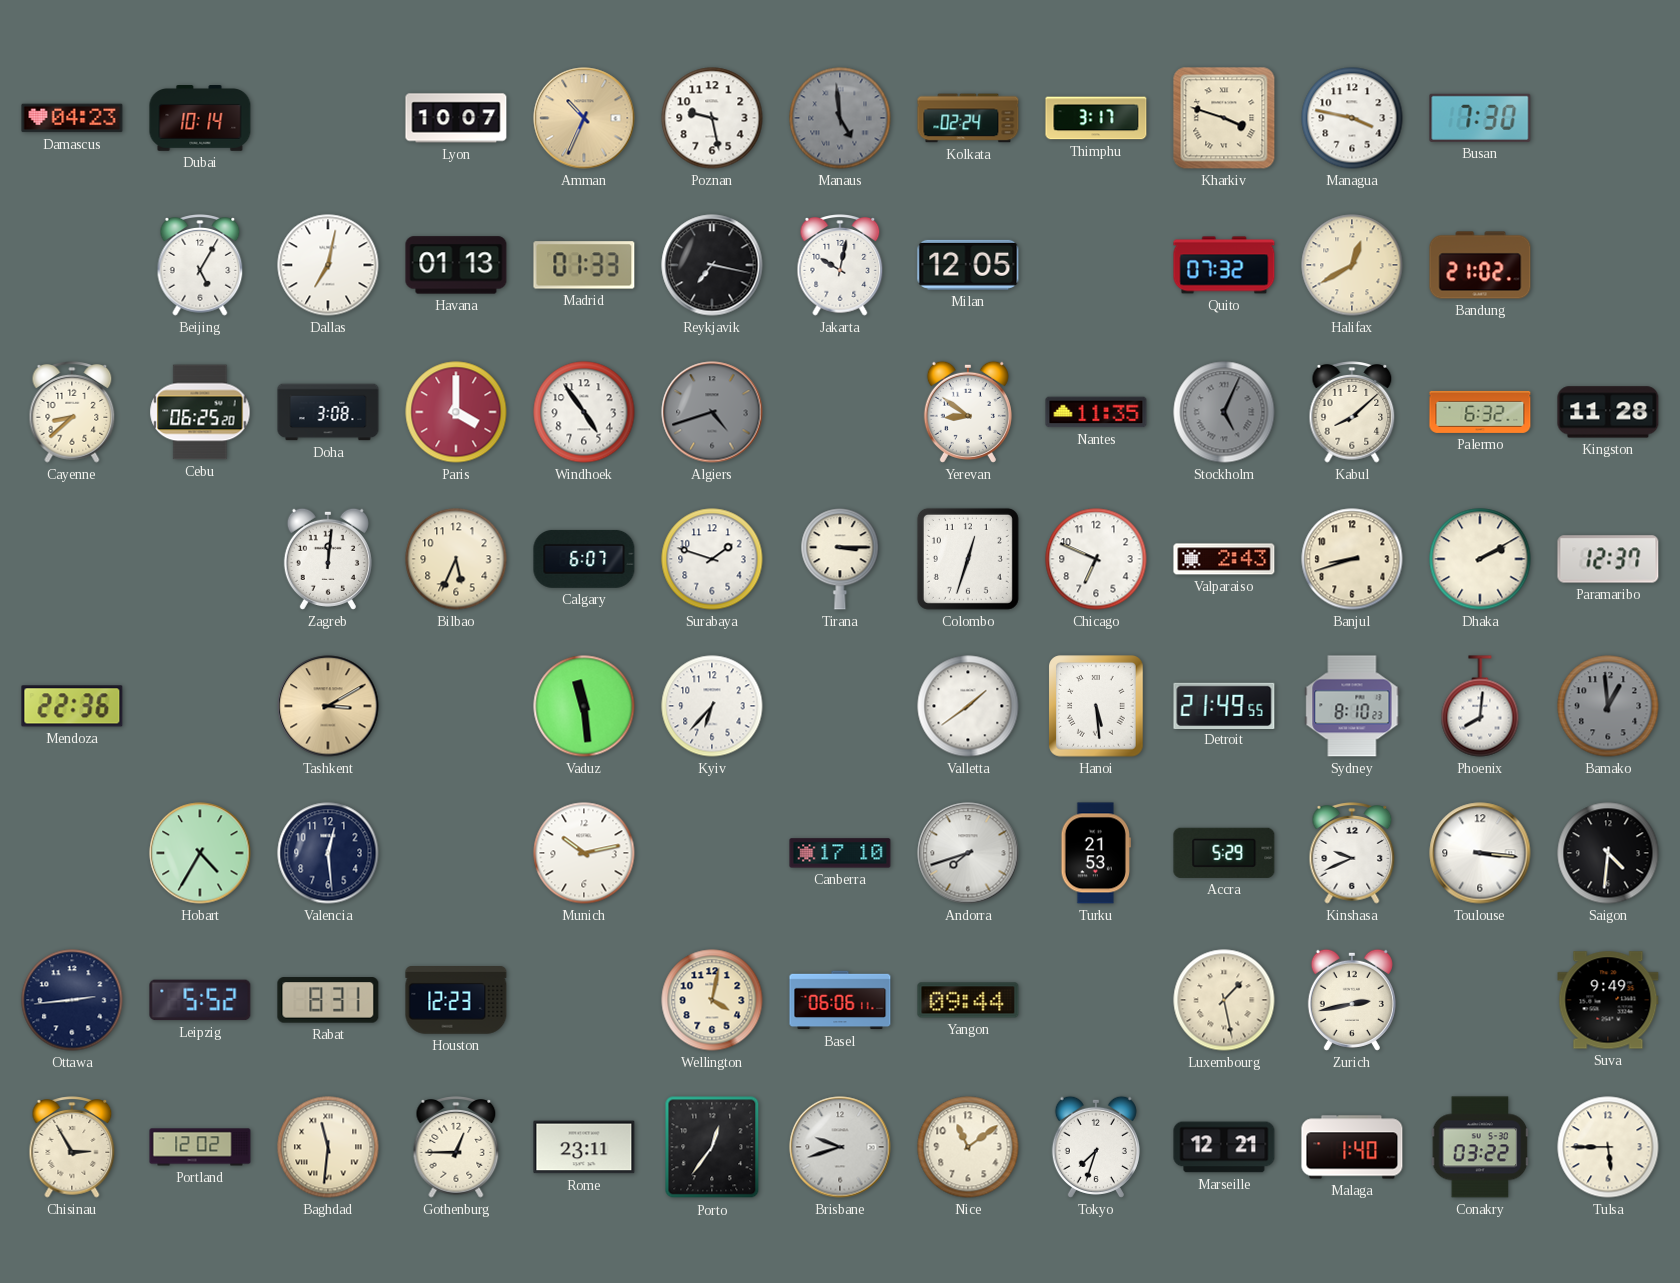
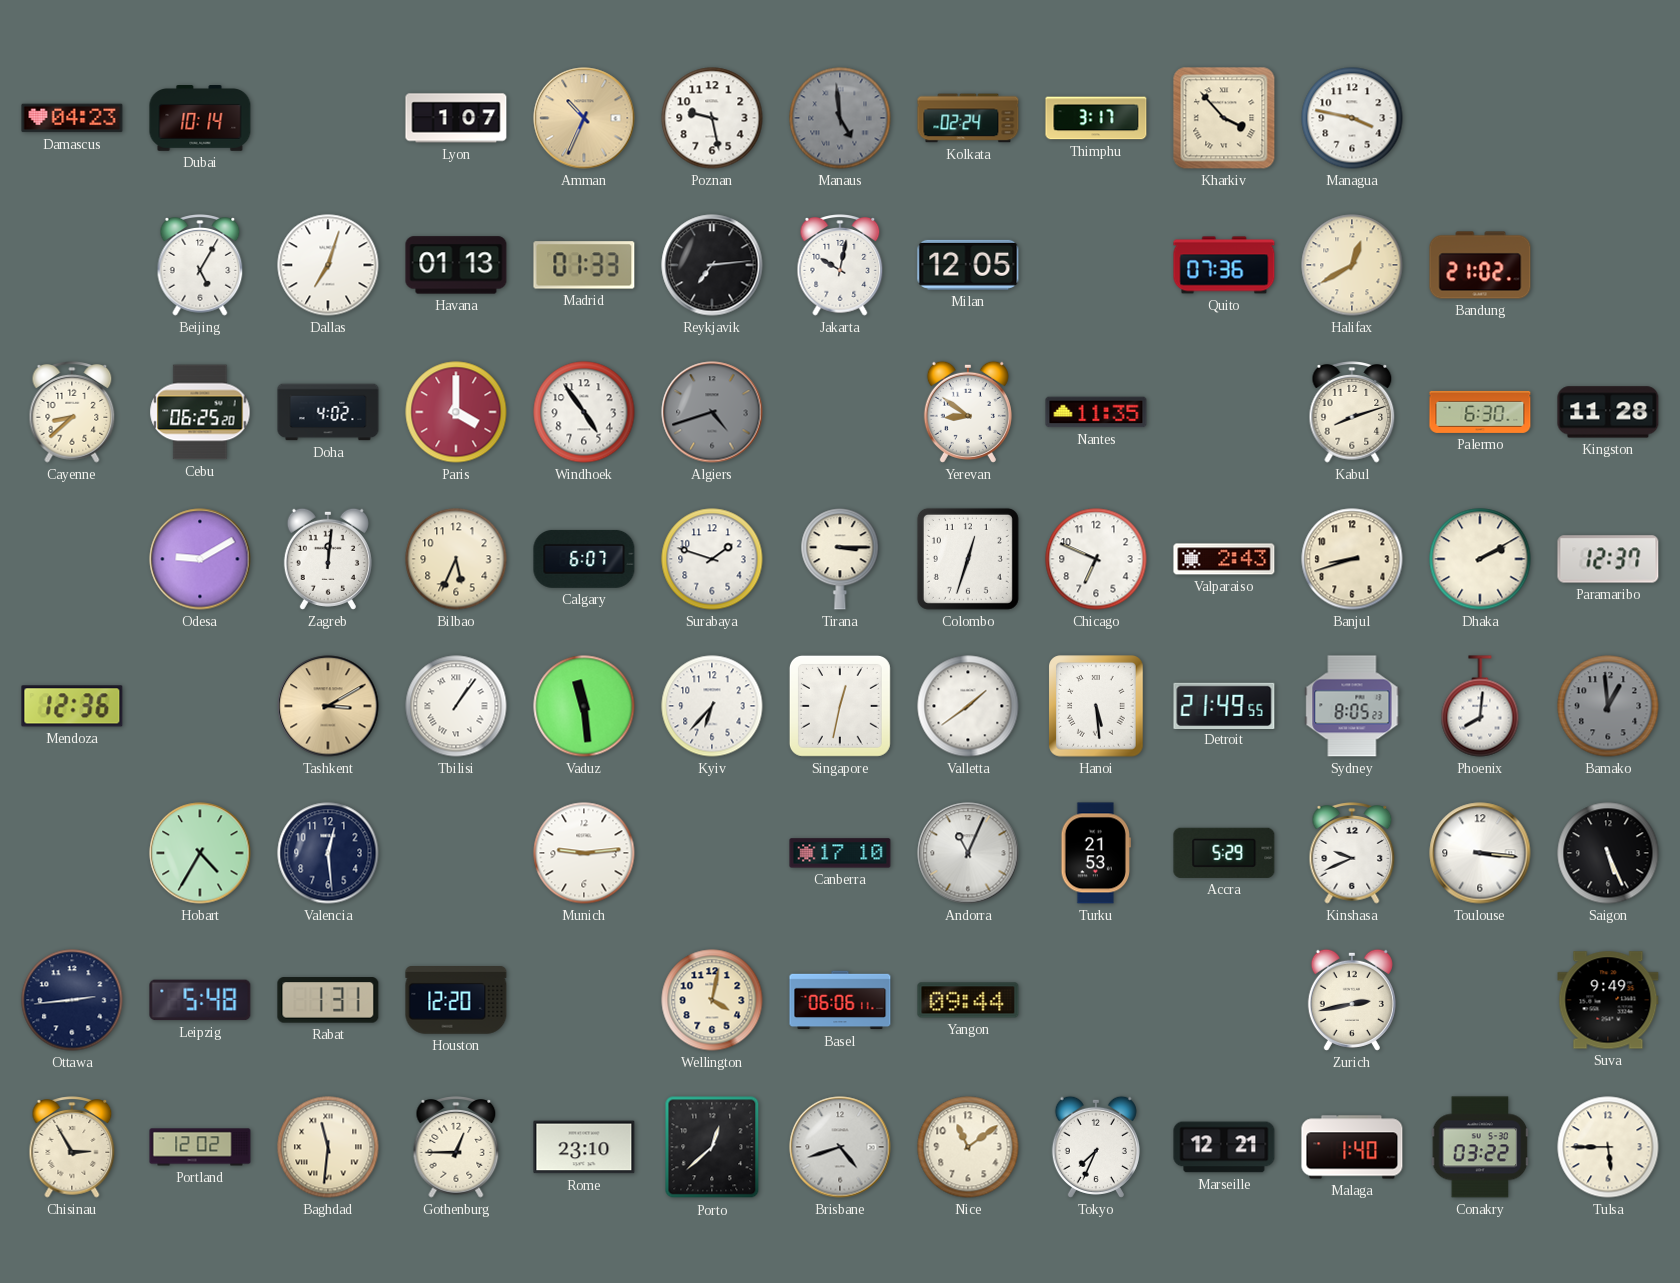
Lyon: 10:07 -> 1:07 (456, 118)
Kharkiv: 3:48 -> 3:53 (1224, 118)
Busan: 7:30 -> none (1480, 118)
Dallas: 7:02 -> 7:03 (328, 265)
Reykjavik: 7:17 -> 7:14 (712, 265)
Quito: 07:32 -> 07:36 (1224, 265)
Doha: 3:08 -> 4:02 (328, 412)
Stockholm: 5:04 -> none (1224, 412)
Kabul: 8:08 -> 8:12 (1352, 412)
Palermo: 6:32 -> 6:30 (1480, 412)
Odesa: none -> 9:10 (200, 559)
Mendoza: 22:36 -> 12:36 (72, 706)
Tbilisi: none -> 1:06 (456, 706)
Singapore: none -> 12:32 (840, 706)
Sydney: 8:10 -> 8:05 (1352, 706)
Munich: 10:13 -> 9:14 (584, 853)
Andorra: 7:42 -> 11:04 (968, 853)
Saigon: 4:31 -> 5:26 (1608, 853)
Leipzig: 5:52 -> 5:48 (200, 1000)
Rabat: 8:31 -> 1:31 (328, 1000)
Houston: 12:23 -> 12:20 (456, 1001)
Luxembourg: 1:28 -> none (1224, 1000)
Rome: 23:11 -> 23:10 (584, 1147)
Porto: 12:36 -> 12:38 (712, 1147)
Brisbane: 9:42 -> 4:42 (840, 1147)
Tokyo: 7:33 -> 7:34 (1096, 1147)
